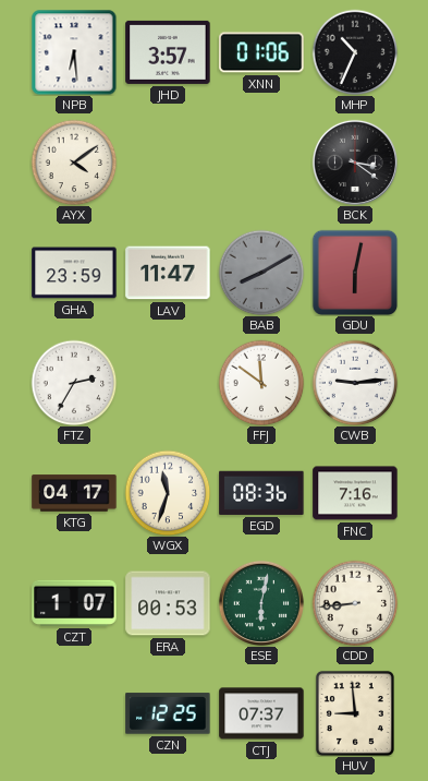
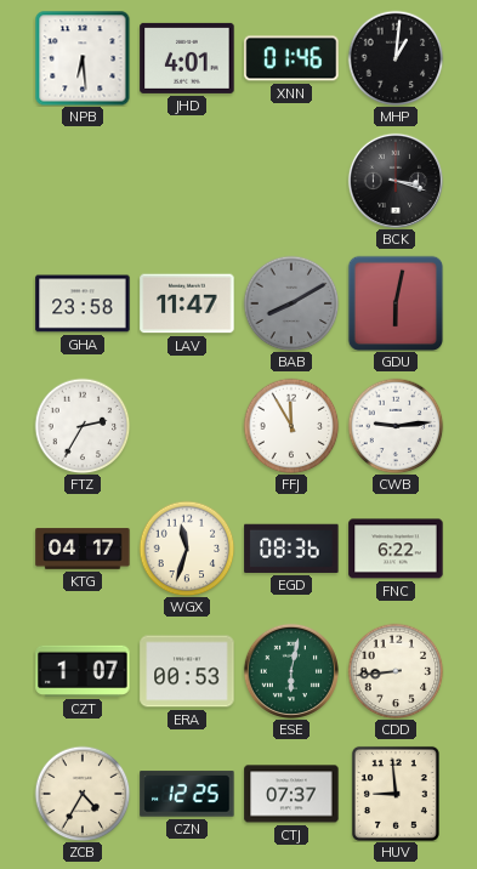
JHD: 3:57 -> 4:01 (187, 58)
XNN: 01:06 -> 01:46 (291, 58)
MHP: 10:34 -> 1:01 (396, 58)
AYX: 4:09 -> none (74, 163)
BCK: 3:21 -> 3:18 (396, 181)
GHA: 23:59 -> 23:58 (83, 303)
FFJ: 11:51 -> 11:55 (291, 426)
FNC: 7:16 -> 6:22 (396, 549)
ZCB: none -> 4:35 (83, 794)
